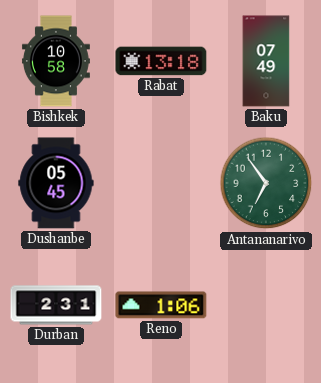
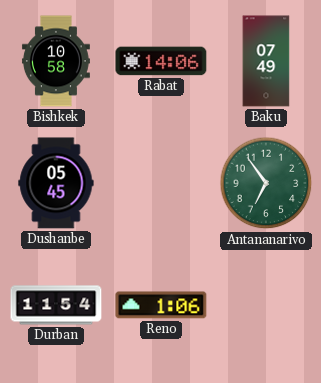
Rabat: 13:18 -> 14:06 (161, 61)
Durban: 2:31 -> 11:54 (56, 305)
